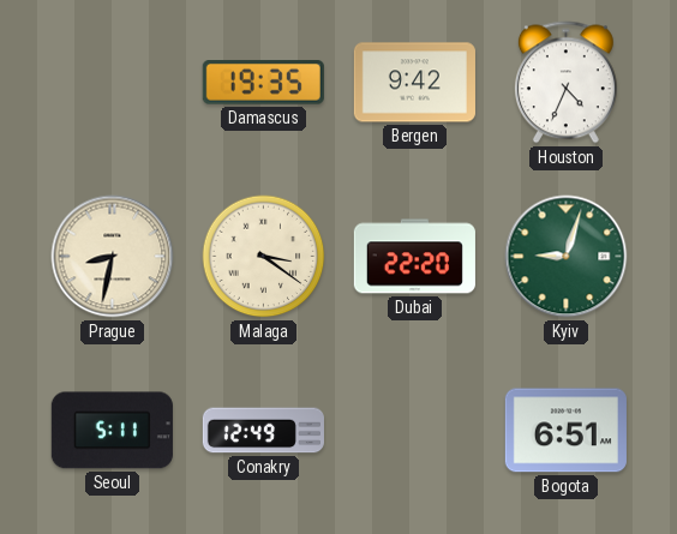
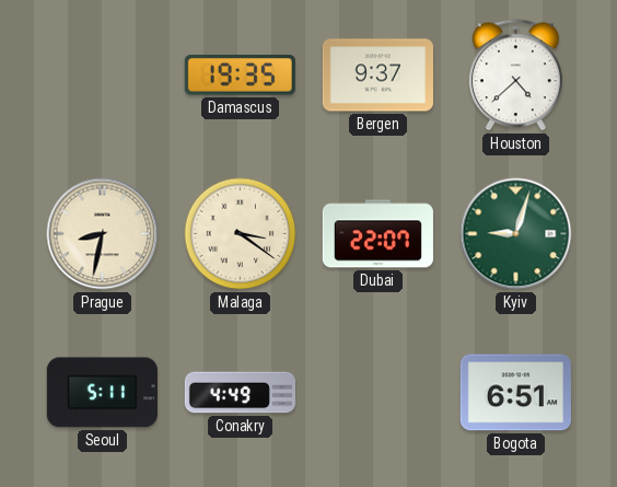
Bergen: 9:42 -> 9:37 (377, 76)
Houston: 4:34 -> 4:38 (515, 76)
Dubai: 22:20 -> 22:07 (377, 234)
Conakry: 12:49 -> 4:49 (240, 393)
